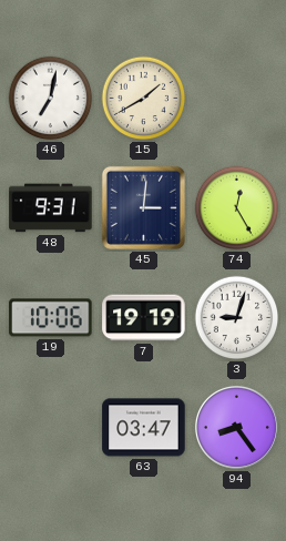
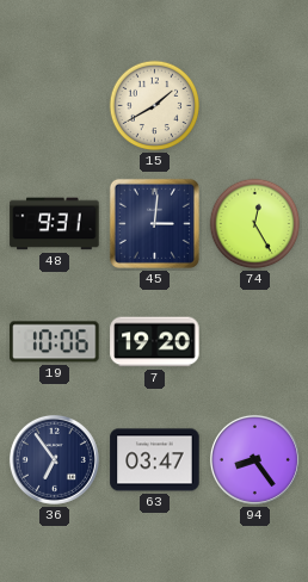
46: 7:02 -> none (51, 99)
7: 19:19 -> 19:20 (155, 342)
3: 9:03 -> none (237, 318)
36: none -> 6:54 (54, 459)
